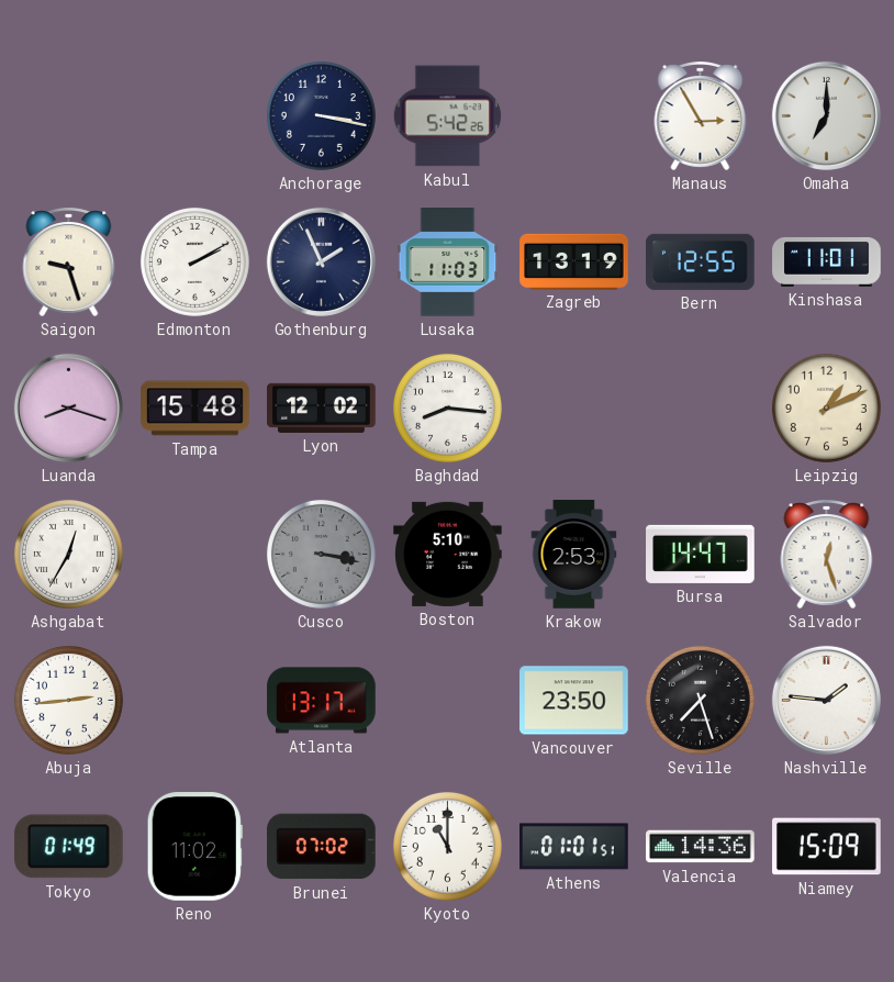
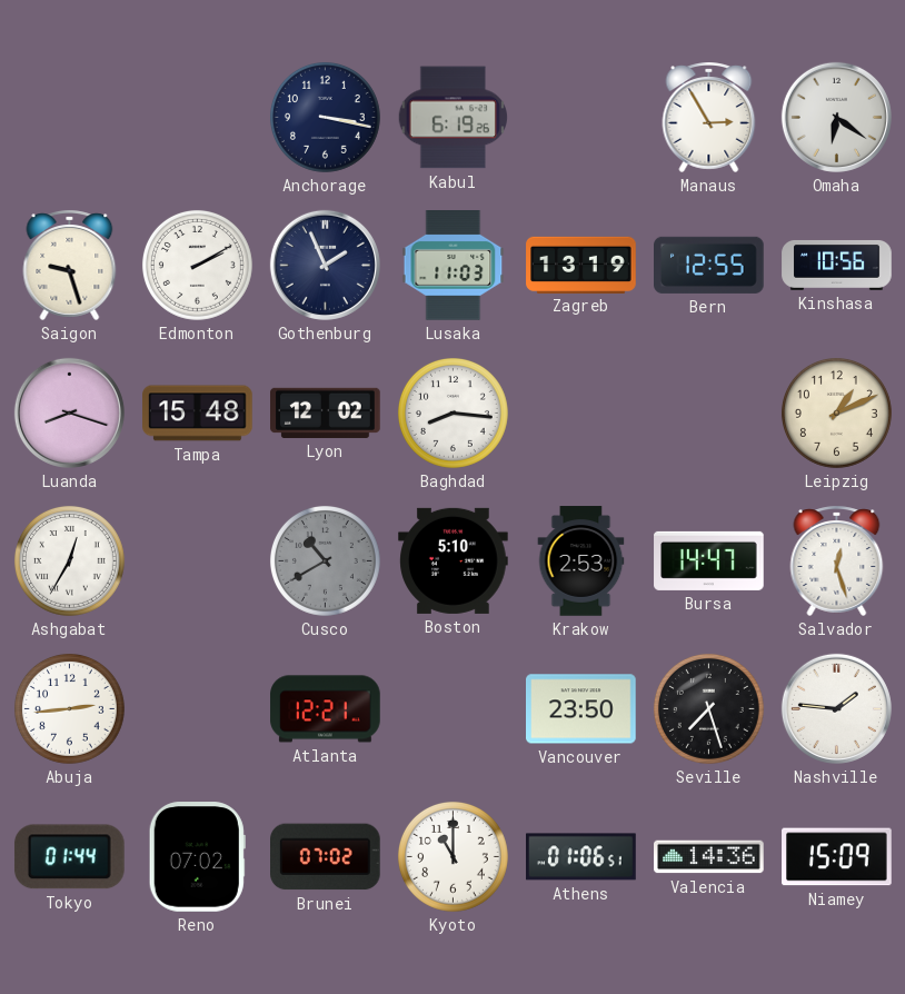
Kabul: 5:42 -> 6:19 (452, 118)
Omaha: 7:00 -> 6:21 (836, 117)
Kinshasa: 11:01 -> 10:56 (837, 265)
Cusco: 3:17 -> 10:40 (325, 560)
Atlanta: 13:17 -> 12:21 (326, 709)
Tokyo: 01:49 -> 01:44 (69, 857)
Reno: 11:02 -> 07:02 (197, 857)
Athens: 01:01 -> 01:06 (581, 857)
